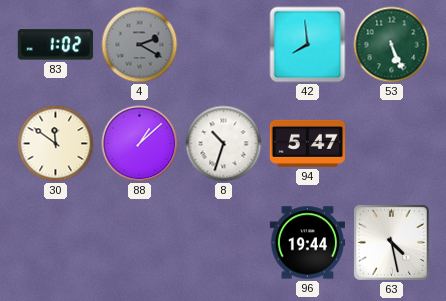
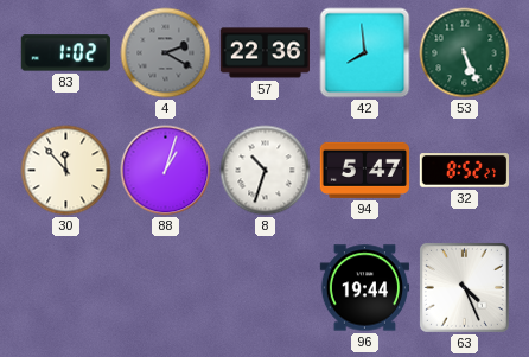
57: none -> 22:36 (264, 53)
30: 11:51 -> 11:53 (66, 171)
88: 1:08 -> 1:03 (166, 171)
32: none -> 8:52 (464, 171)
63: 4:28 -> 4:26 (464, 287)
